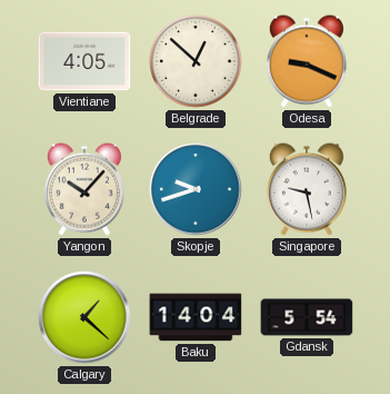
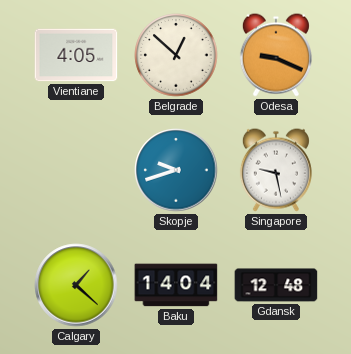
Yangon: 10:07 -> none (84, 189)
Gdansk: 5:54 -> 12:48 (276, 285)
